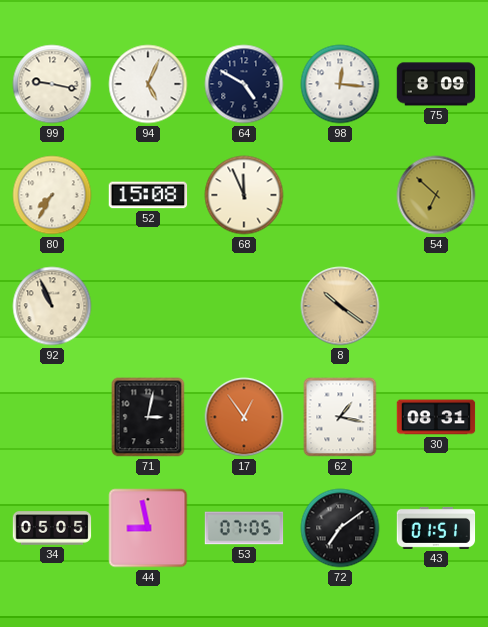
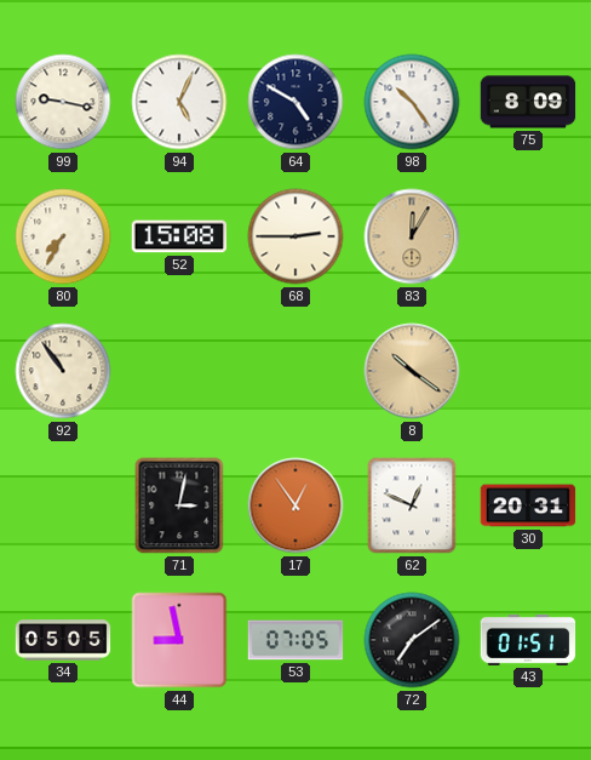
98: 12:16 -> 10:24 (412, 102)
68: 11:56 -> 2:45 (295, 236)
83: none -> 12:05 (412, 236)
54: 6:52 -> none (436, 195)
92: 10:56 -> 10:54 (63, 371)
62: 1:17 -> 12:49 (412, 505)
30: 08:31 -> 20:31 (528, 505)
